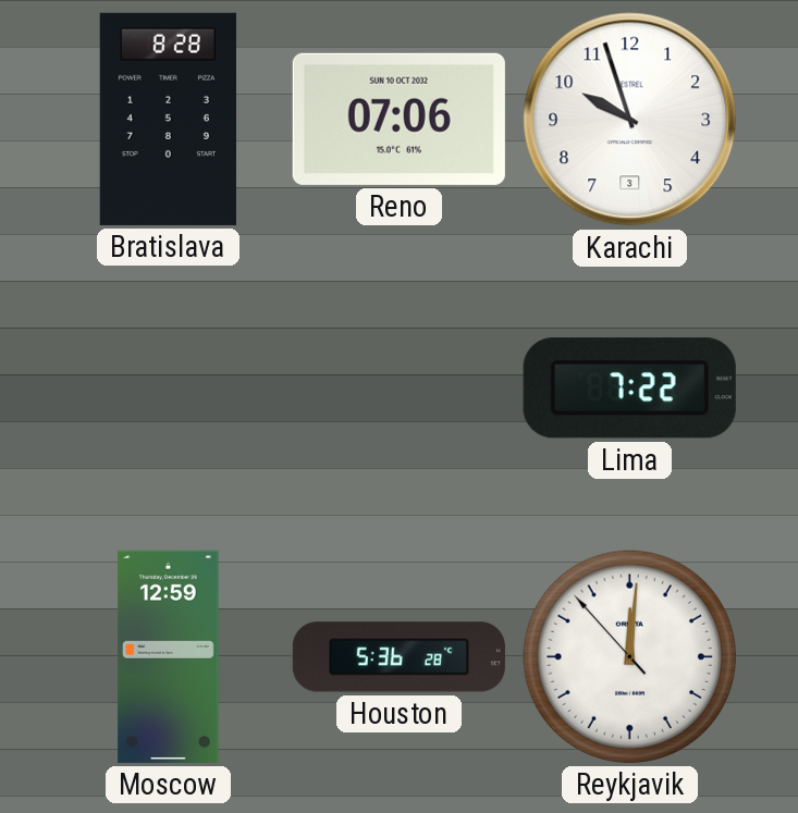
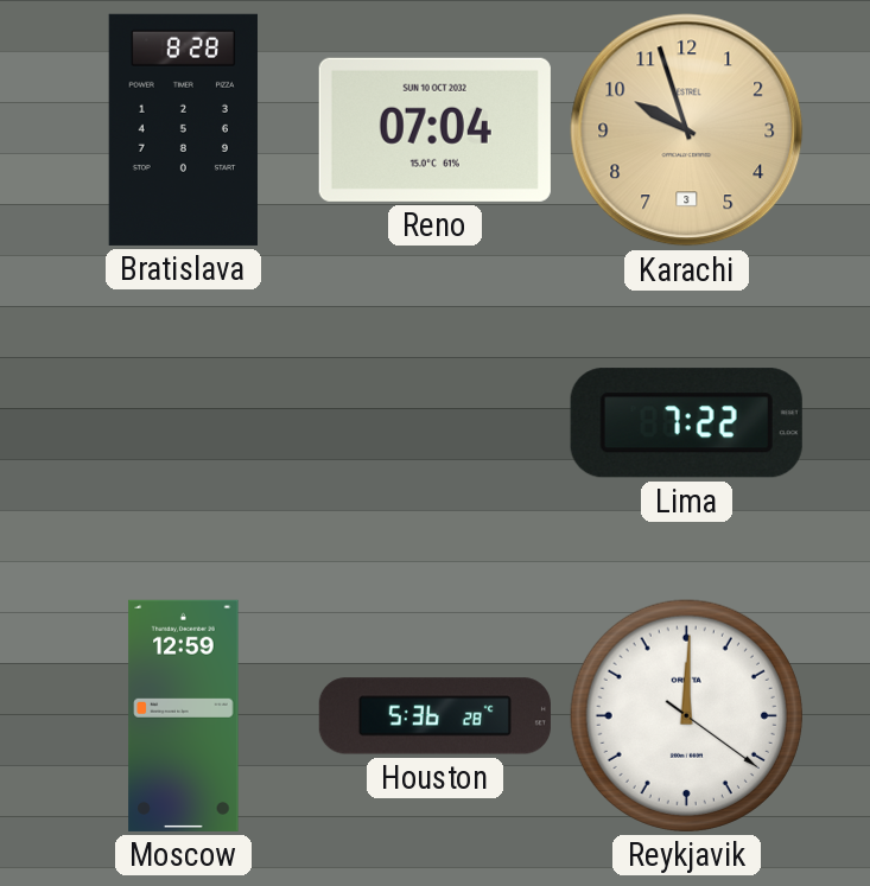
Reno: 07:06 -> 07:04 (434, 129)
Karachi dial: white -> champagne (687, 130)
Reykjavik: 12:00:53 -> 12:00:21 (686, 715)
